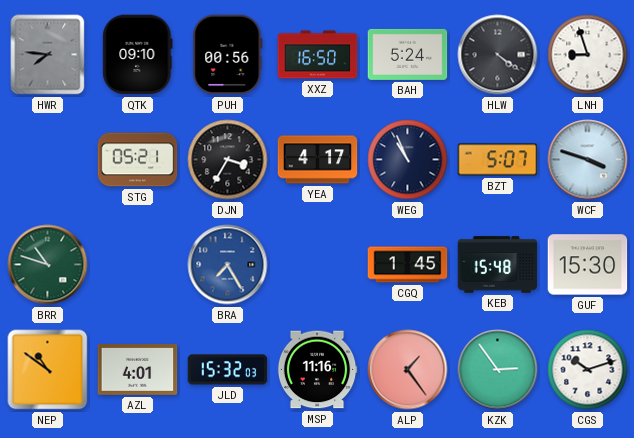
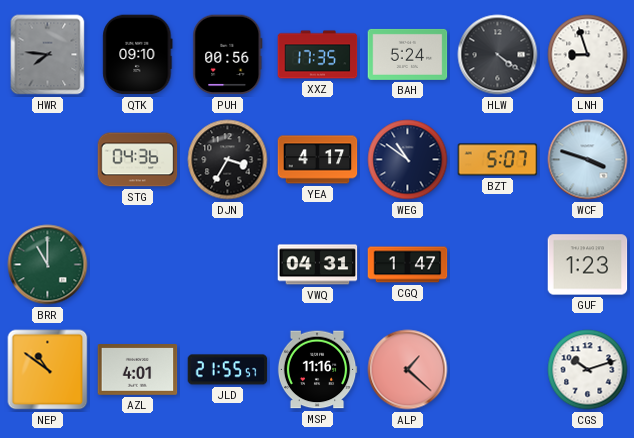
XXZ: 16:50 -> 17:35 (318, 55)
STG: 05:21 -> 04:36 (138, 160)
WEG: 10:56 -> 10:51 (408, 160)
BRR: 10:48 -> 11:00 (48, 265)
BRA: 7:25 -> none (228, 265)
VWQ: none -> 04:31 (318, 265)
CGQ: 1:45 -> 1:47 (408, 265)
KEB: 15:48 -> none (498, 265)
GUF: 15:30 -> 1:23 (588, 265)
JLD: 15:32 -> 21:55 (228, 370)
ALP: 1:24 -> 1:22 (408, 370)
KZK: 2:54 -> none (498, 370)
